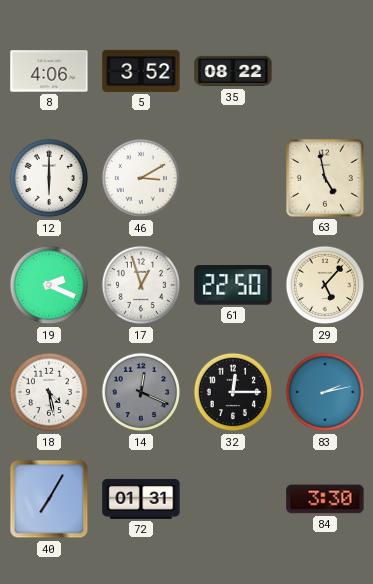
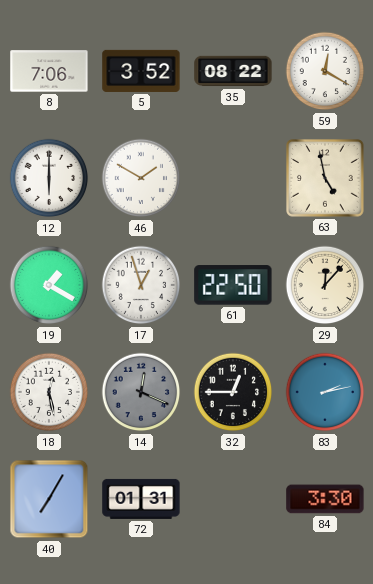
8: 4:06 -> 7:06 (49, 71)
59: none -> 12:20 (325, 71)
46: 3:10 -> 1:50 (141, 178)
19: 2:19 -> 1:20 (49, 285)
29: 5:07 -> 12:07 (325, 285)
18: 4:28 -> 12:28 (49, 392)
32: 12:15 -> 12:45 (233, 392)
